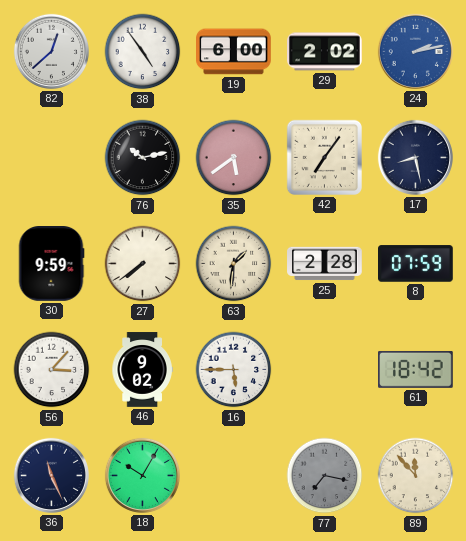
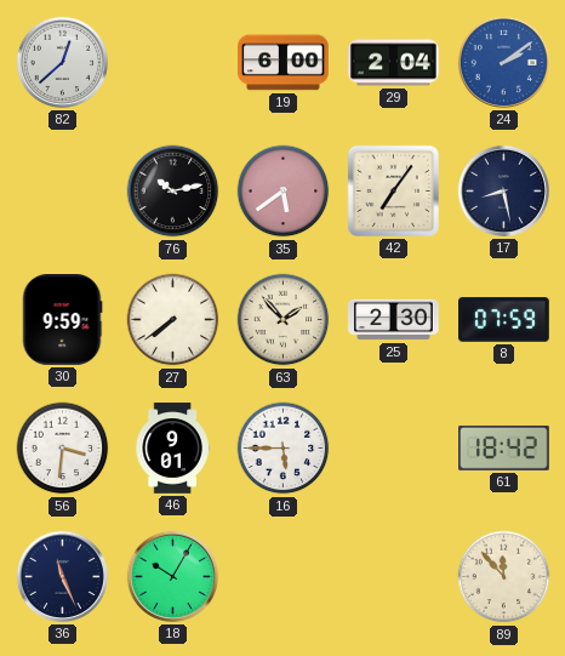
38: 4:54 -> none (143, 52)
29: 2:02 -> 2:04 (394, 63)
24: 2:13 -> 2:09 (503, 62)
63: 1:31 -> 1:53 (284, 320)
25: 2:28 -> 2:30 (394, 320)
56: 3:07 -> 3:31 (63, 449)
46: 9:02 -> 9:01 (172, 449)
77: 7:17 -> none (325, 476)
